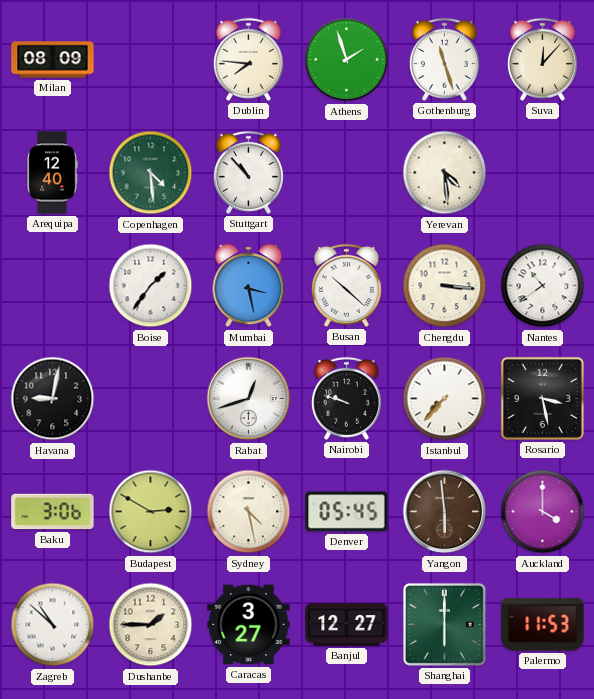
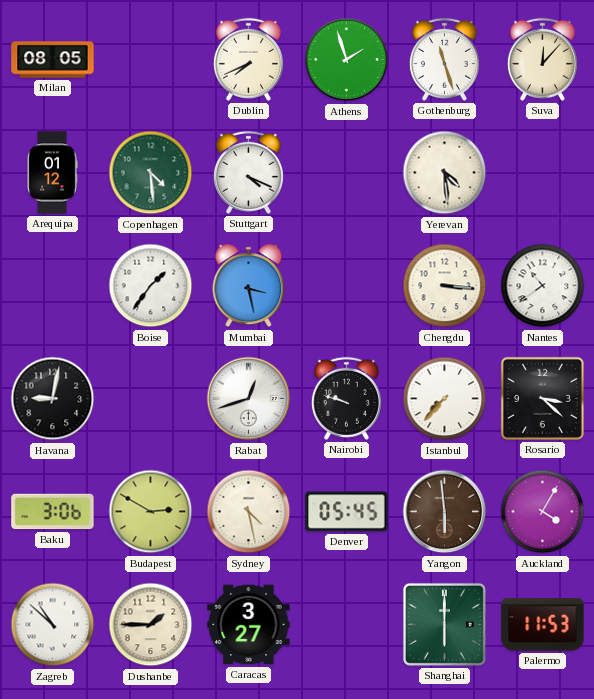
Milan: 08:09 -> 08:05 (53, 60)
Dublin: 7:46 -> 7:41 (248, 59)
Arequipa: 12:40 -> 01:12 (52, 173)
Stuttgart: 10:53 -> 4:19 (248, 172)
Busan: 10:22 -> none (346, 285)
Rosario: 3:28 -> 3:22 (542, 398)
Auckland: 4:00 -> 4:05 (543, 512)
Banjul: 12:27 -> none (347, 625)
